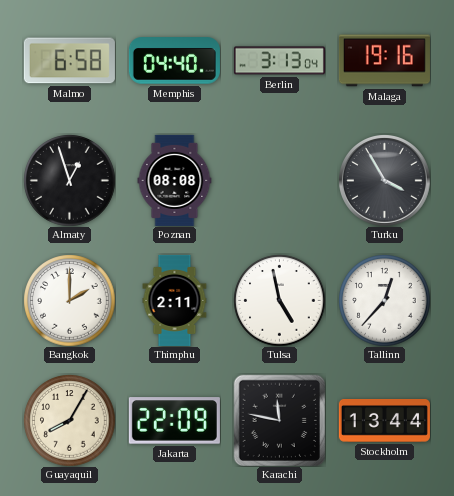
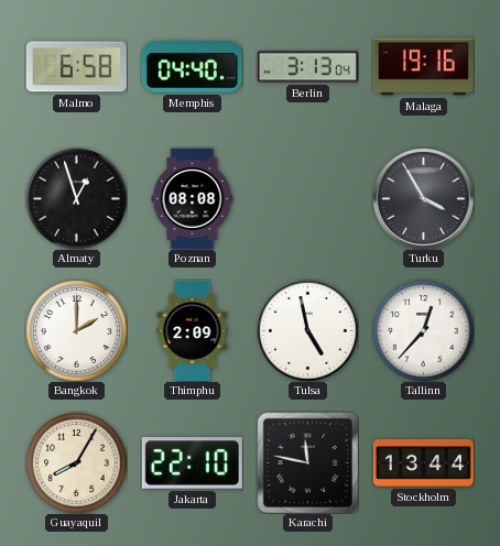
Thimphu: 2:11 -> 2:09 (193, 330)
Jakarta: 22:09 -> 22:10 (192, 463)
